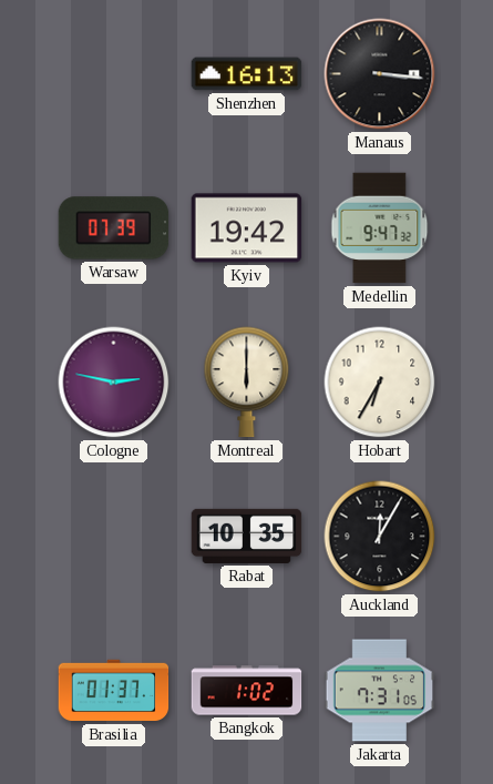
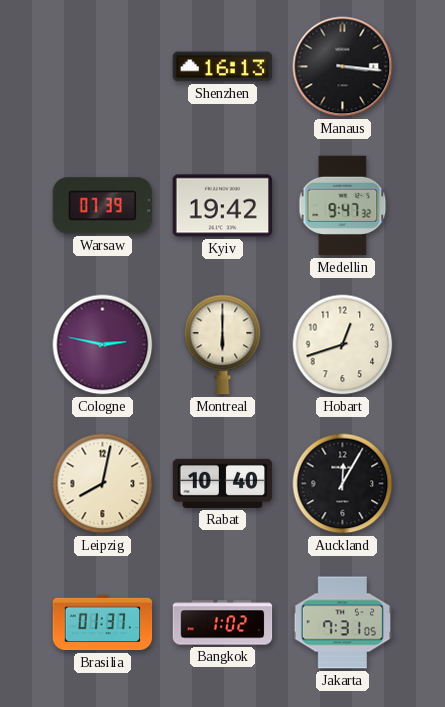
Hobart: 6:35 -> 12:42 (343, 345)
Leipzig: none -> 8:02 (103, 484)
Rabat: 10:35 -> 10:40 (223, 483)
